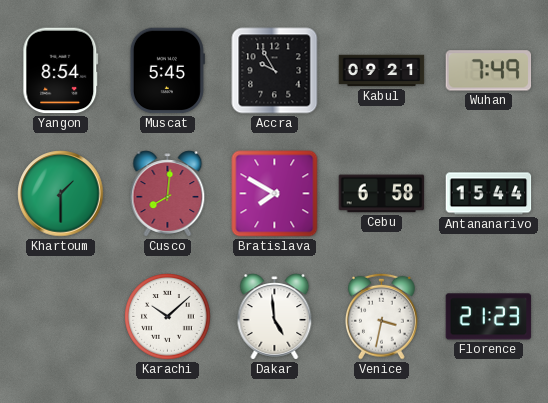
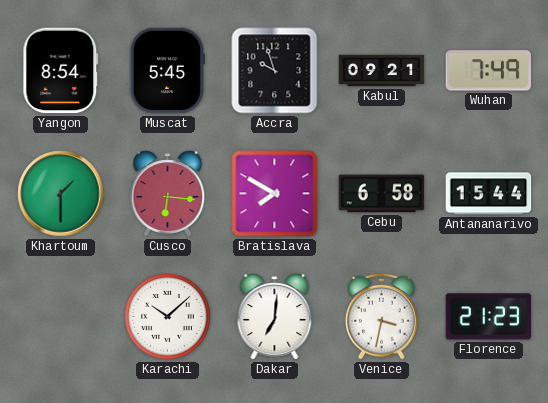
Accra: 9:55 -> 9:57 (275, 71)
Cusco: 8:01 -> 6:16 (168, 194)
Dakar: 4:59 -> 7:01 (275, 317)
